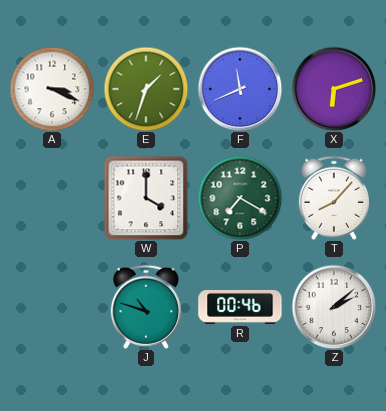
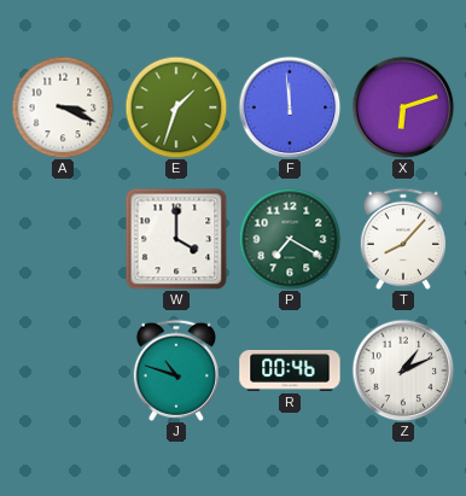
F: 11:41 -> 11:59 (290, 107)
Z: 2:08 -> 1:11 (403, 370)
